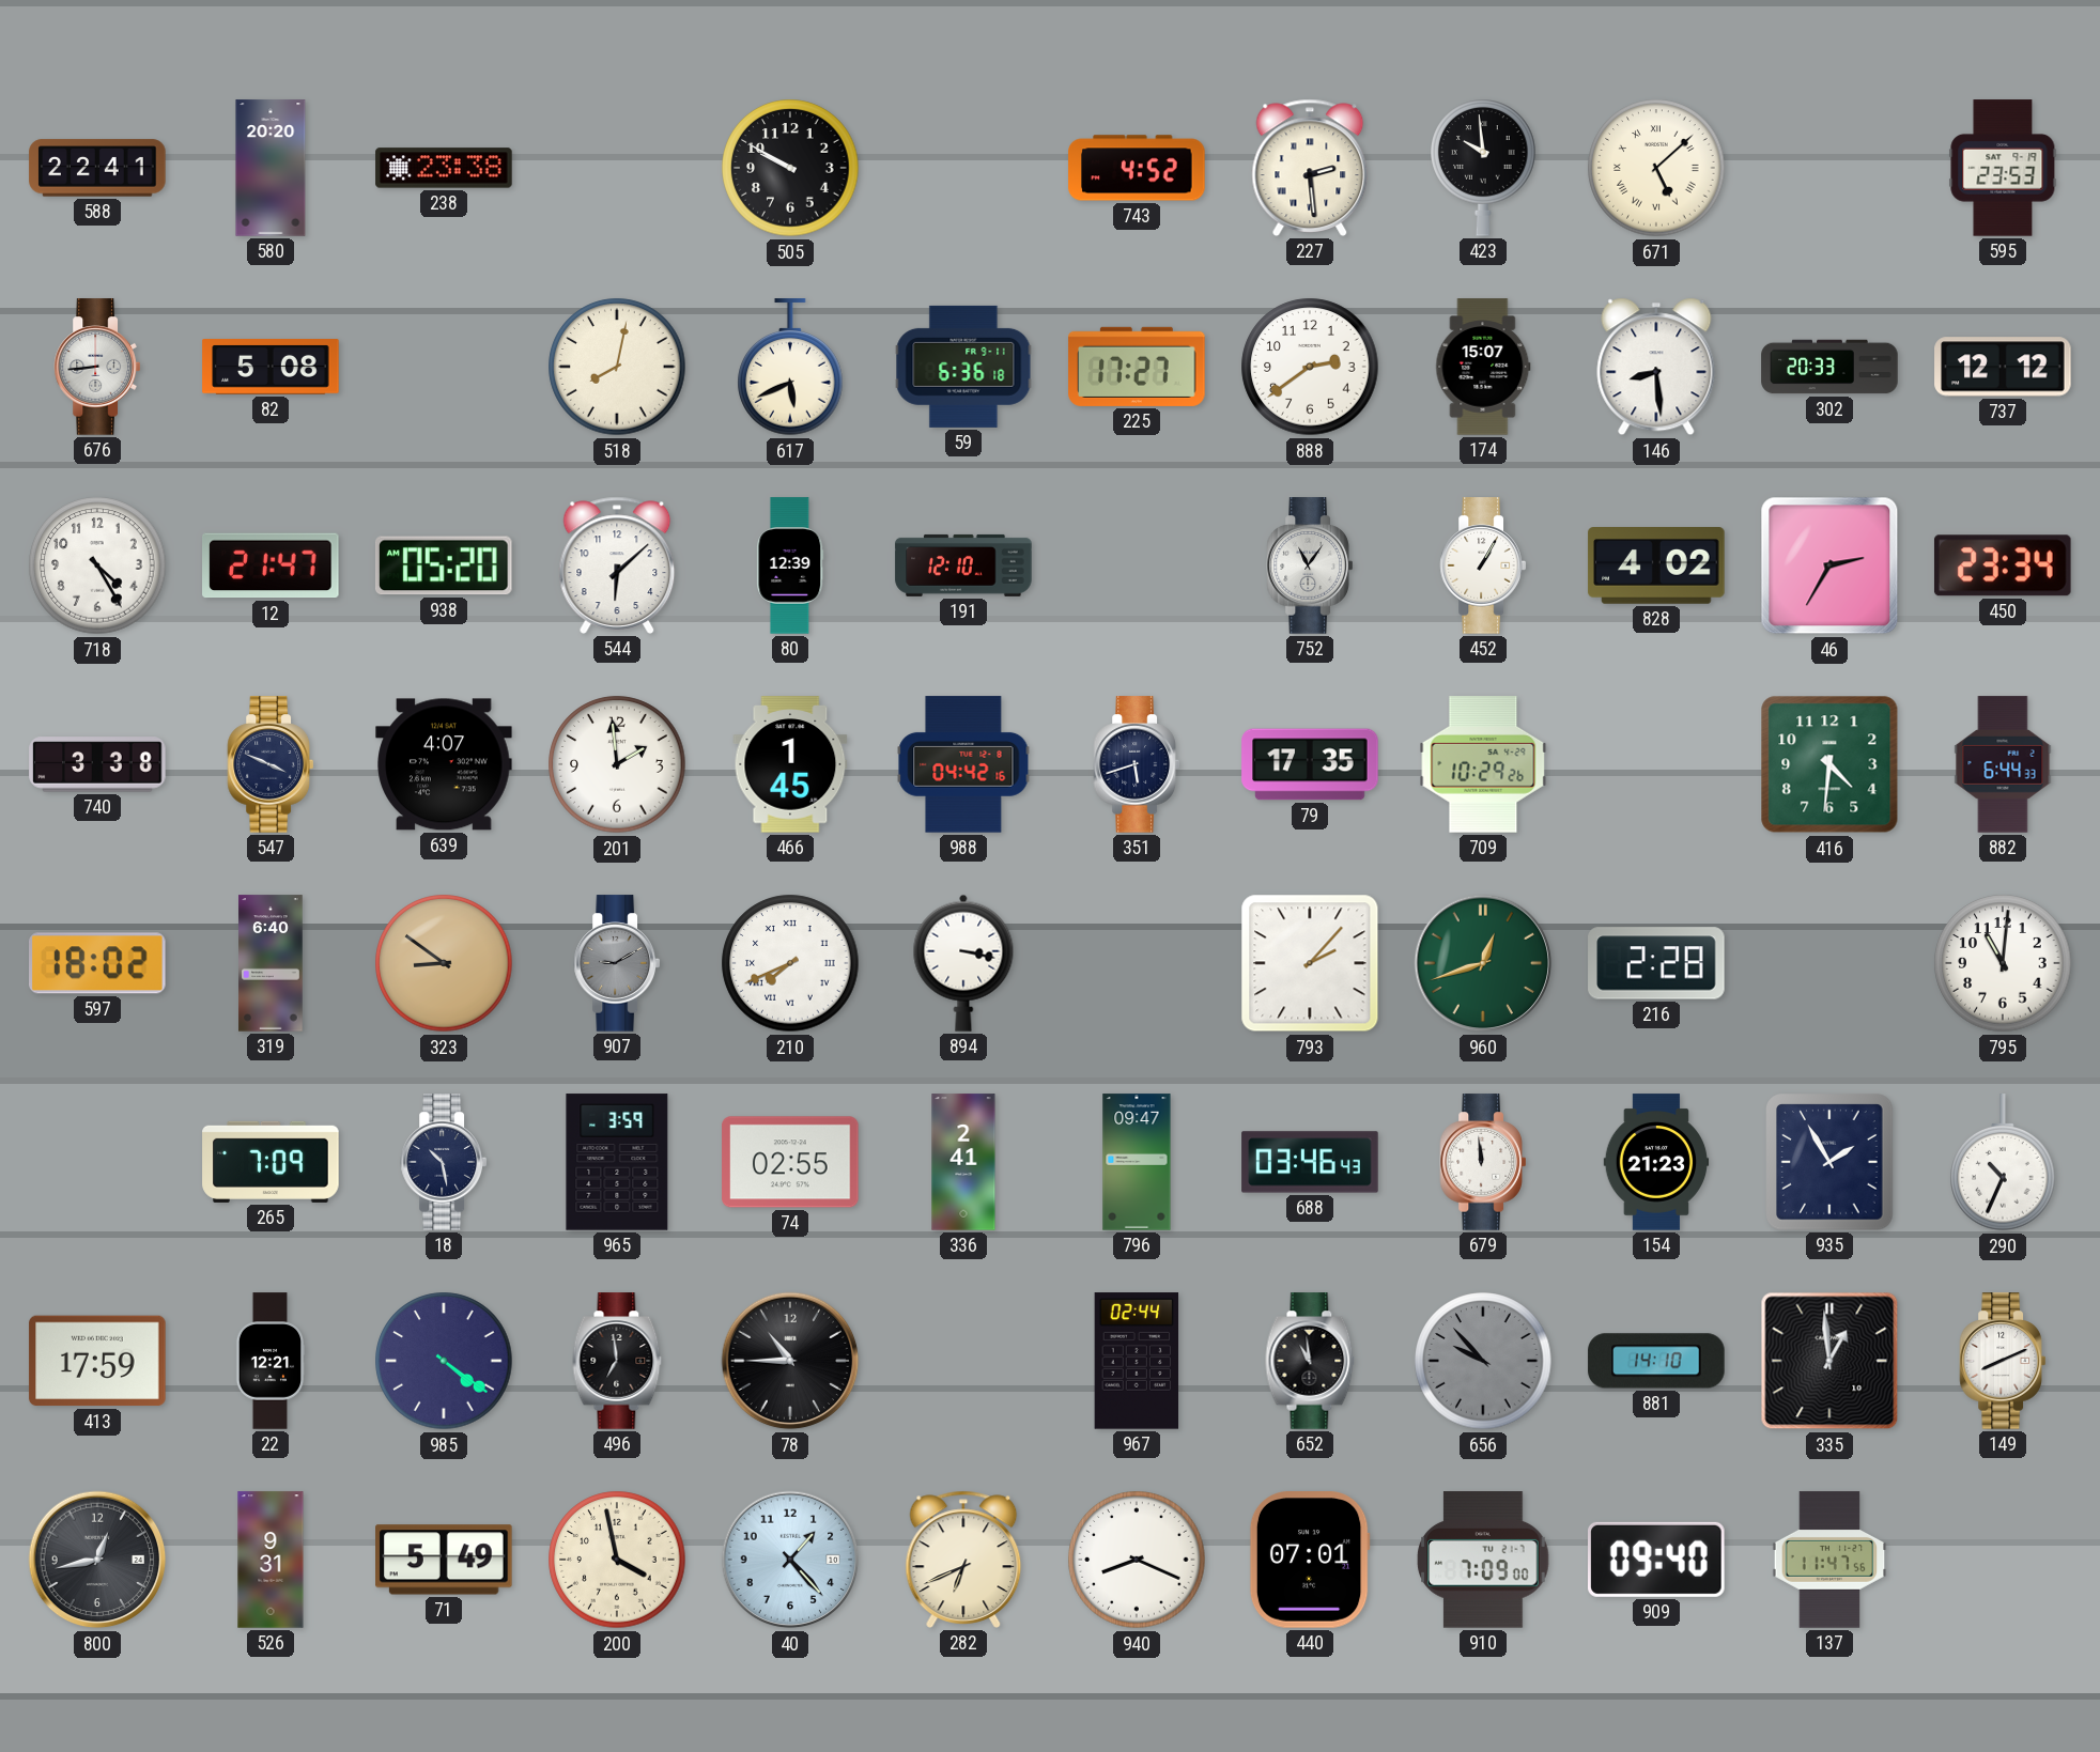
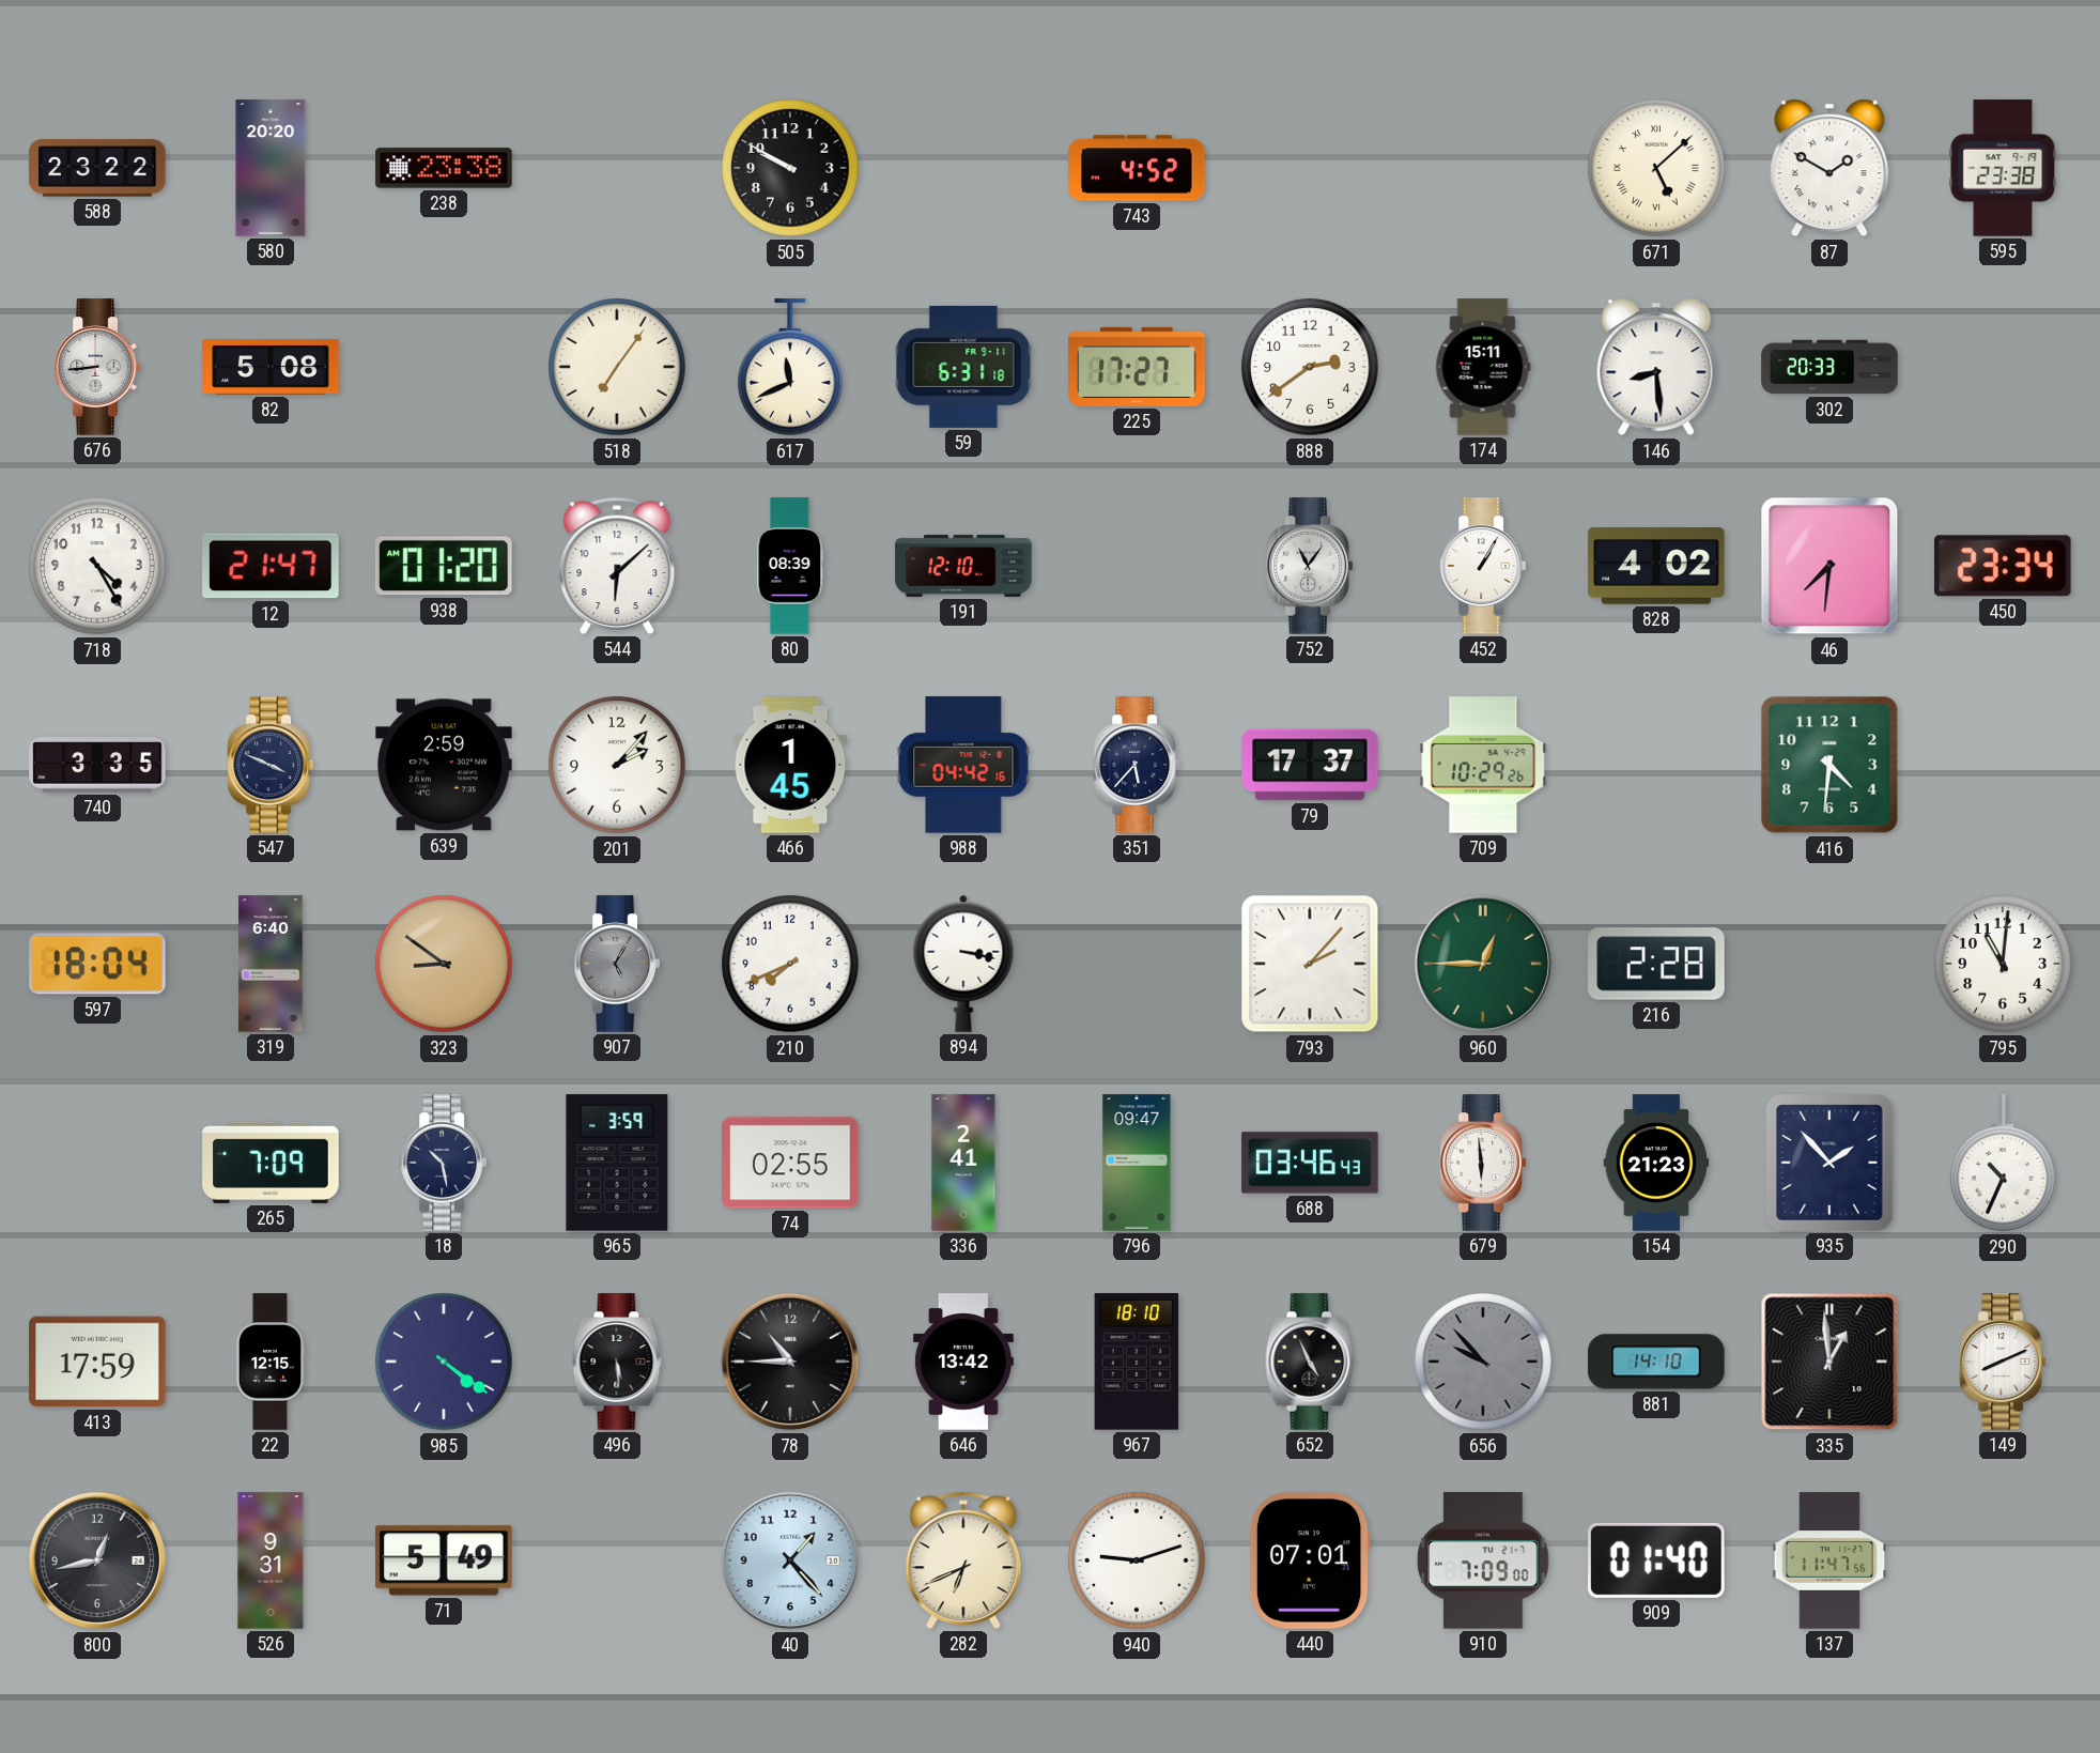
588: 22:41 -> 23:22 (97, 168)
227: 2:29 -> none (1310, 168)
423: 9:59 -> none (1483, 168)
87: none -> 1:50 (1829, 168)
595: 23:53 -> 23:38 (2003, 168)
518: 8:02 -> 7:06 (617, 367)
617: 5:41 -> 11:41 (790, 368)
59: 6:36 -> 6:31 (963, 367)
174: 15:07 -> 15:11 (1483, 367)
737: 12:12 -> none (2003, 367)
938: 05:20 -> 01:20 (444, 566)
80: 12:39 -> 08:39 (790, 566)
46: 2:35 -> 7:31 (1829, 566)
740: 3:38 -> 3:35 (97, 765)
639: 4:07 -> 2:59 (444, 765)
201: 1:59 -> 2:07 (617, 765)
351: 5:42 -> 5:37 (1136, 765)
79: 17:35 -> 17:37 (1310, 765)
882: 6:44 -> none (2003, 764)
597: 18:02 -> 18:04 (97, 964)
907: 9:10 -> 5:05 (616, 964)
210 numerals: Roman -> Arabic (790, 964)
960: 12:42 -> 12:45 (1483, 964)
679: 11:59 -> 5:59 (1482, 1163)
935: 1:55 -> 1:53 (1829, 1163)
22: 12:21 -> 12:15 (271, 1362)
496: 6:59 -> 5:29 (617, 1362)
646: none -> 13:42 (963, 1362)
967: 02:44 -> 18:10 (1137, 1362)
652: 10:59 -> 4:56 (1310, 1362)
200: 3:58 -> none (617, 1560)
940: 8:19 -> 9:12 (1137, 1560)
909: 09:40 -> 01:40 (1657, 1560)
